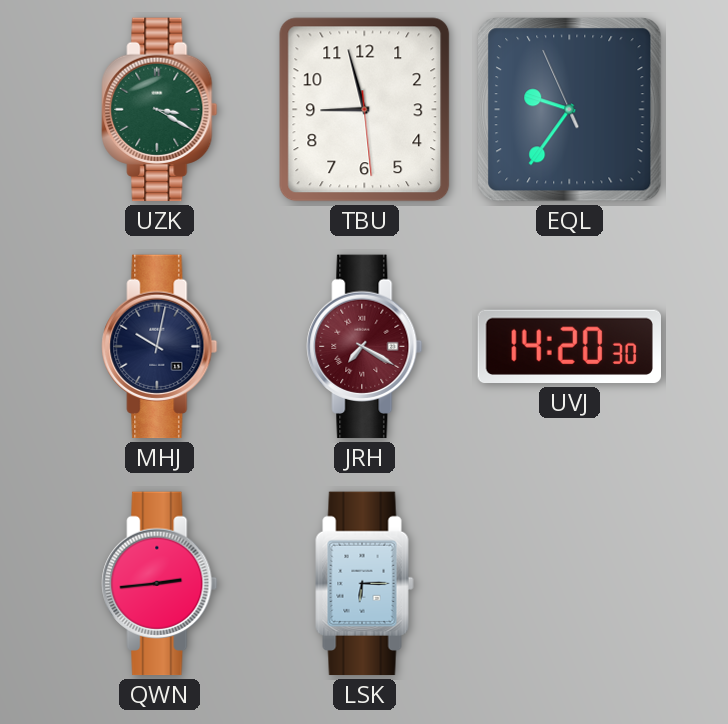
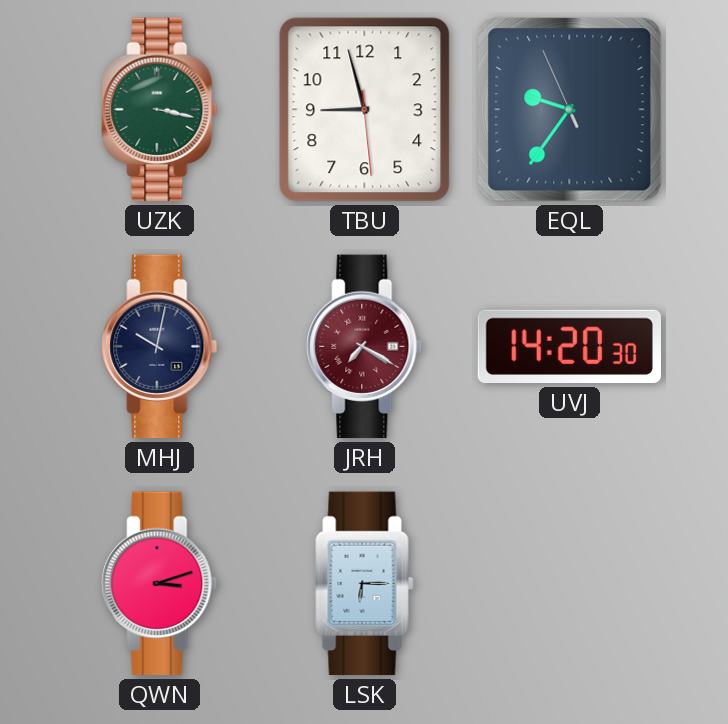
UZK: 3:20 -> 3:17 (160, 110)
QWN: 2:44 -> 3:12 (160, 584)
